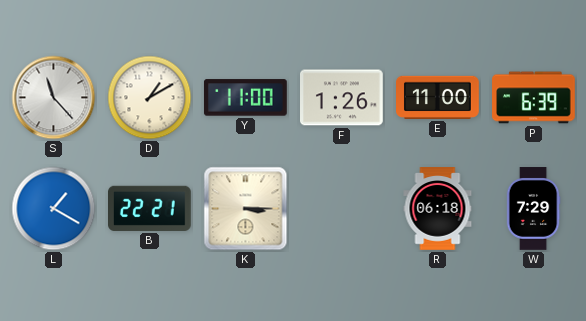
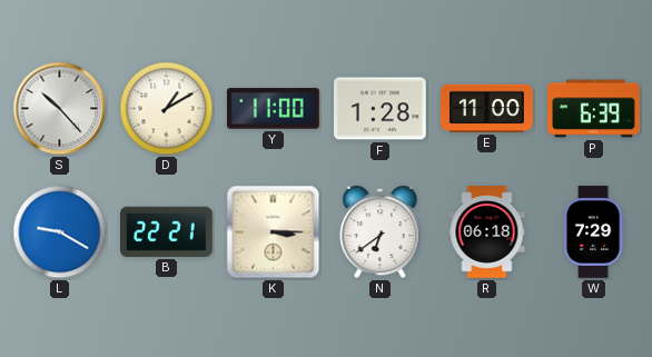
S: 11:23 -> 10:23 (60, 109)
F: 1:26 -> 1:28 (381, 109)
L: 1:20 -> 9:20 (60, 232)
N: none -> 6:39 (381, 232)
